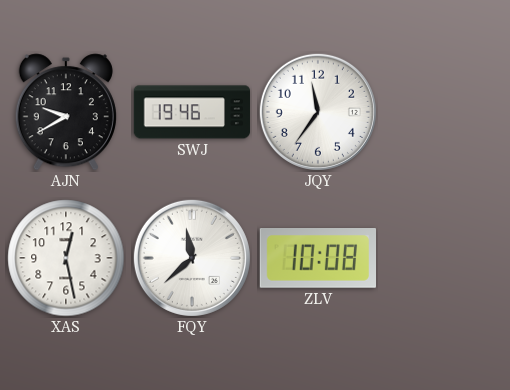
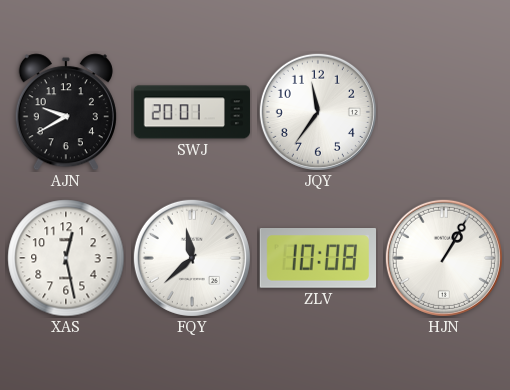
SWJ: 19:46 -> 20:01 (192, 112)
HJN: none -> 1:05 (444, 258)
